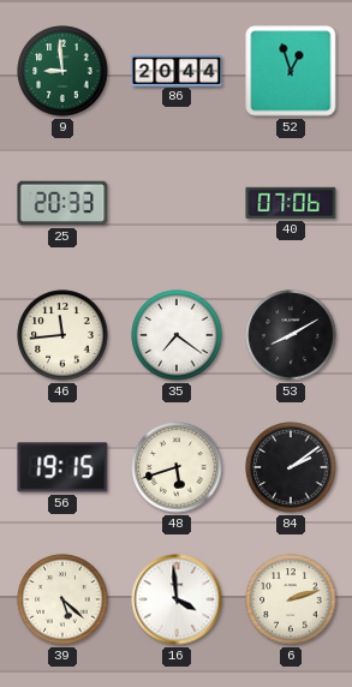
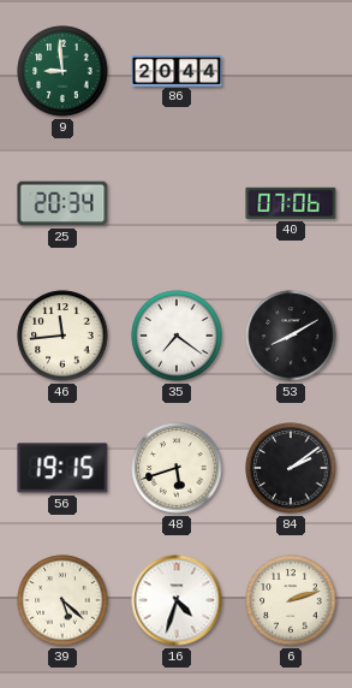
52: 12:57 -> none (291, 71)
25: 20:33 -> 20:34 (62, 203)
16: 3:59 -> 4:33 (177, 600)
